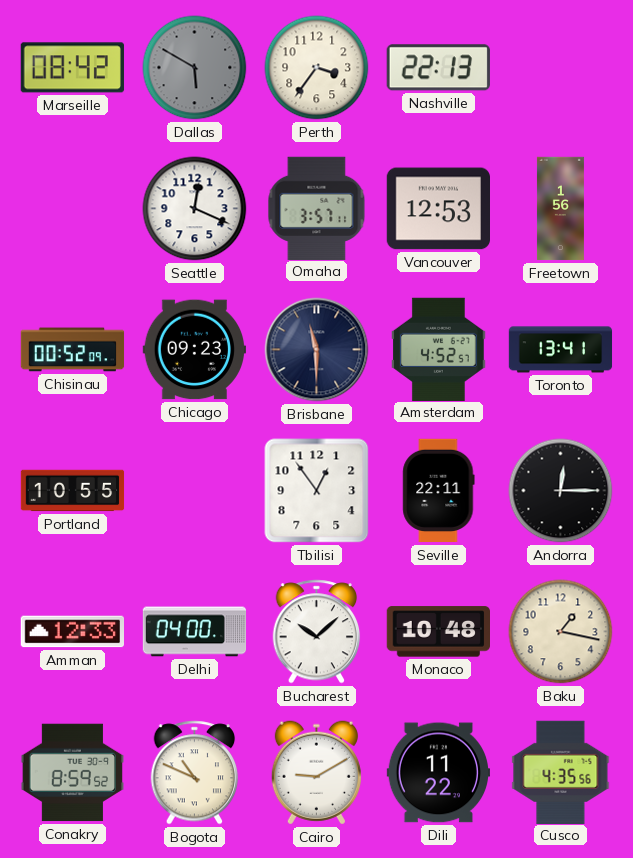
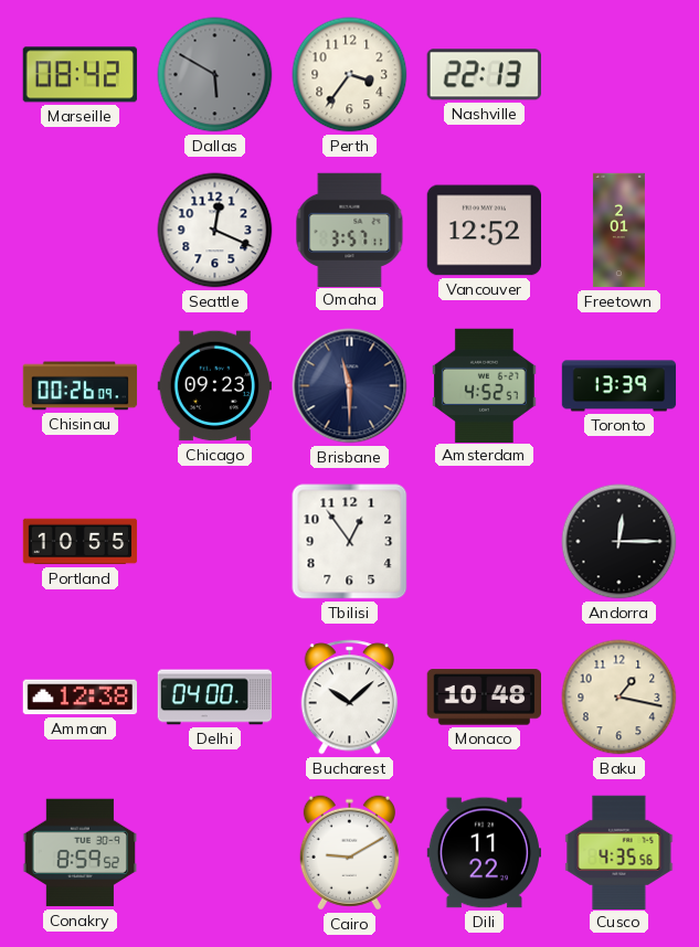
Vancouver: 12:53 -> 12:52 (484, 231)
Freetown: 1:56 -> 2:01 (618, 231)
Chisinau: 00:52 -> 00:26 (81, 386)
Toronto: 13:41 -> 13:39 (619, 386)
Seville: 22:11 -> none (439, 491)
Amman: 12:33 -> 12:38 (80, 698)
Bogota: 10:49 -> none (195, 773)
